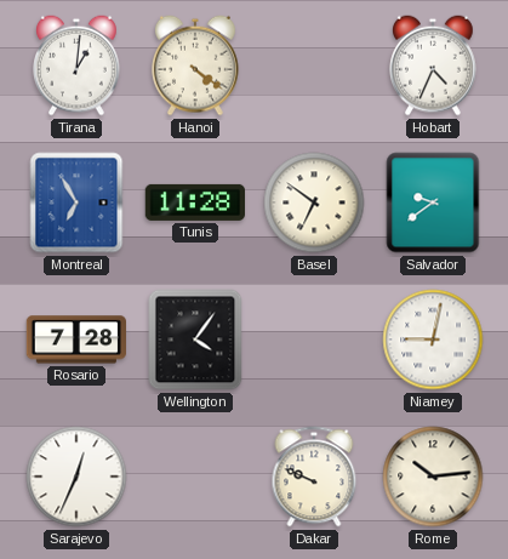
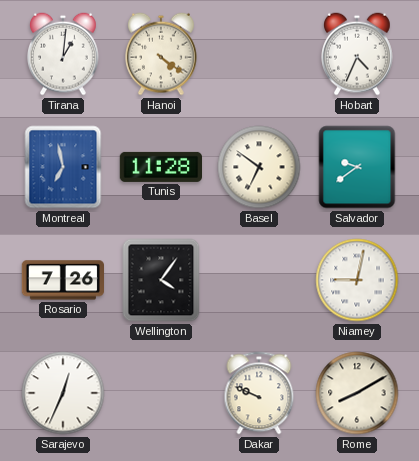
Montreal: 6:55 -> 6:58 (63, 167)
Rosario: 7:28 -> 7:26 (62, 280)
Rome: 10:14 -> 8:10 (357, 393)
